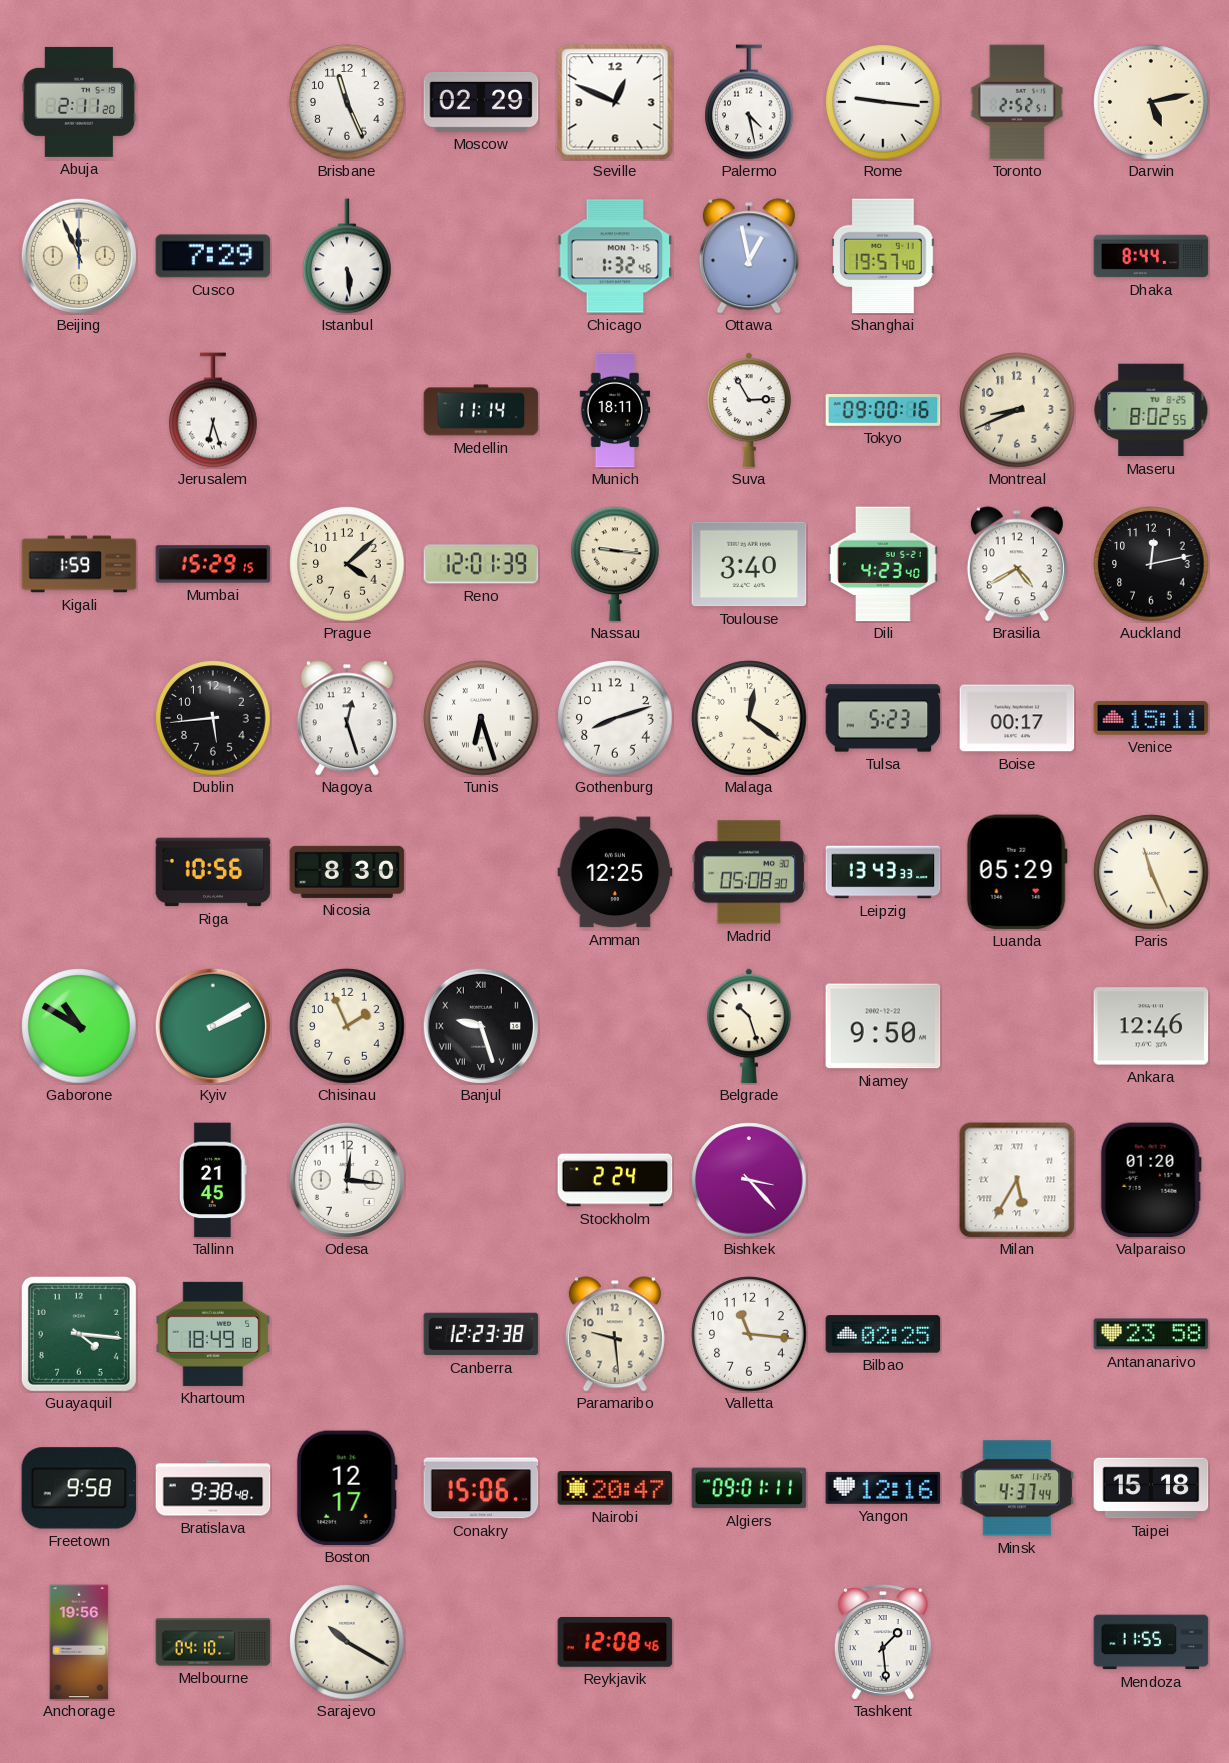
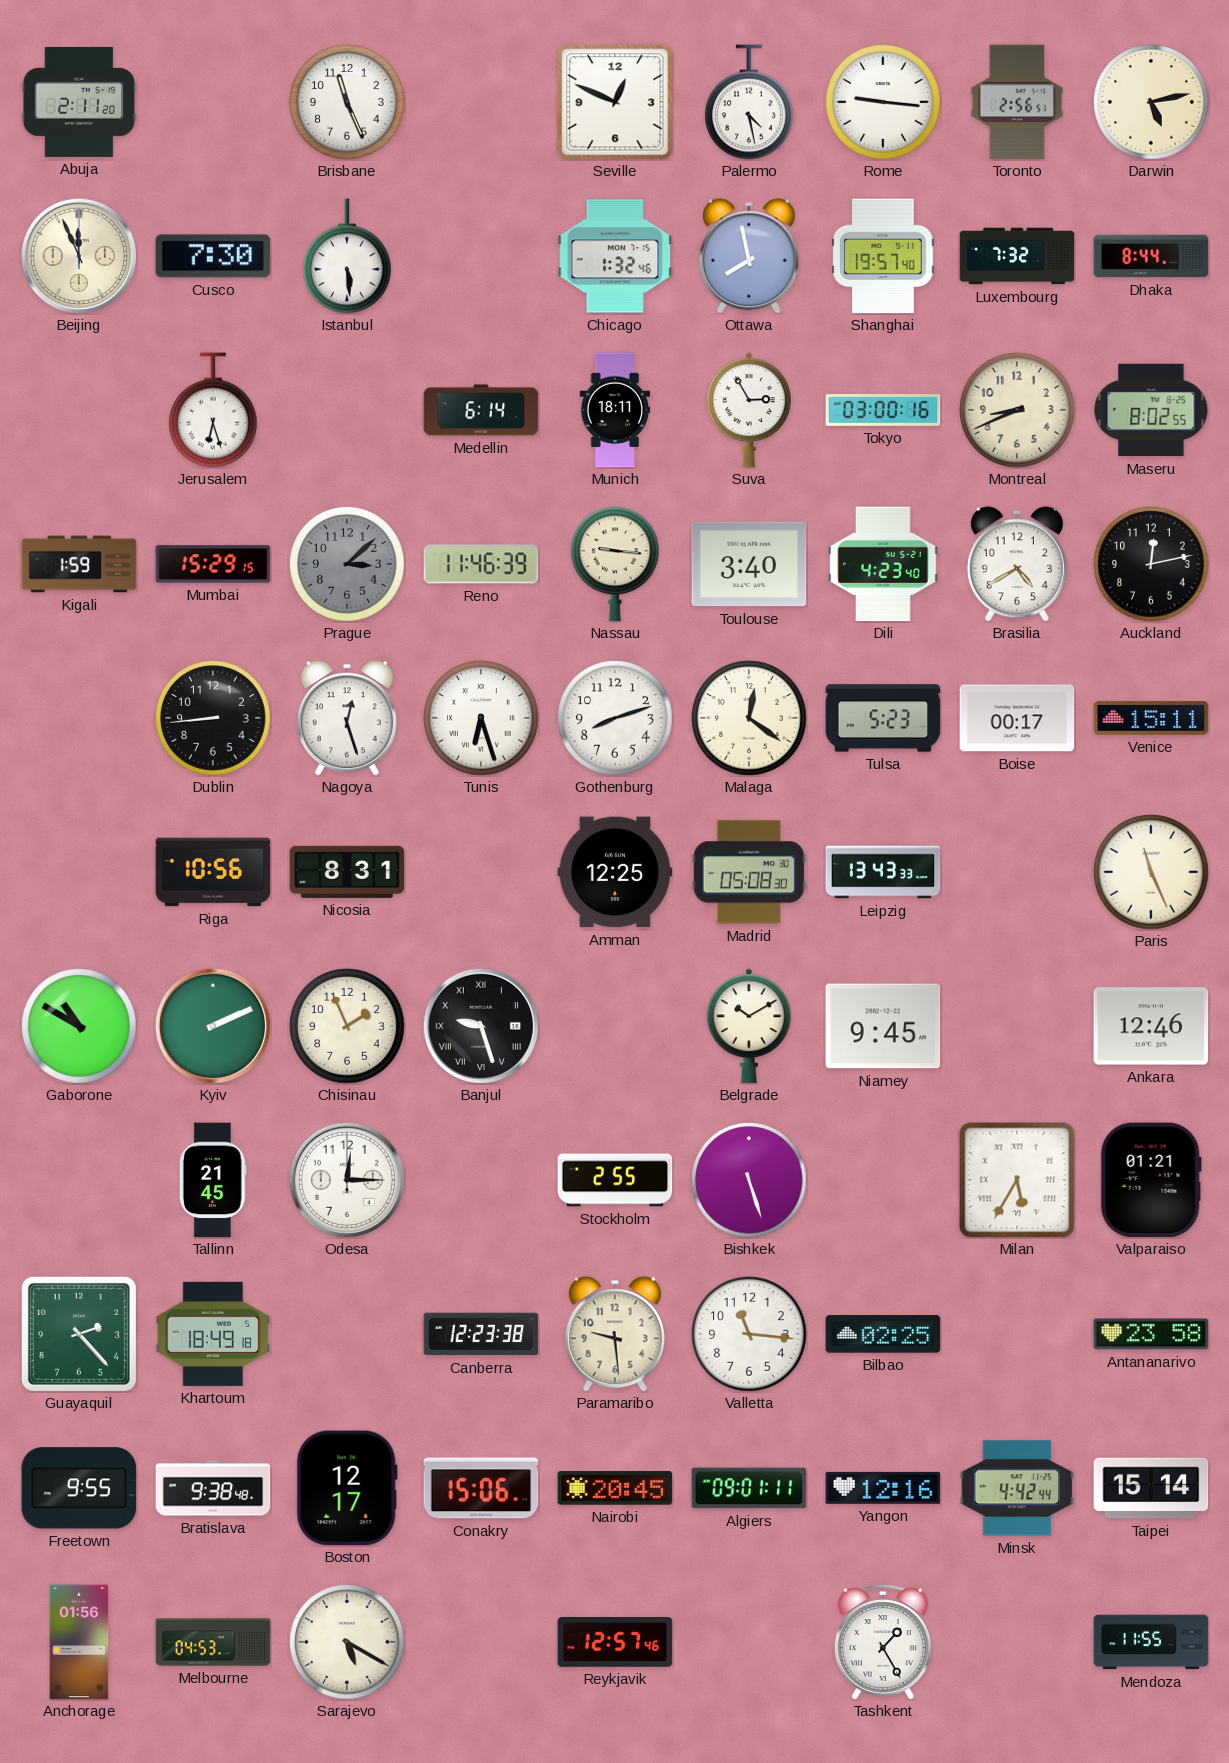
Moscow: 02:29 -> none (481, 102)
Toronto: 2:52 -> 2:56 (1017, 102)
Cusco: 7:29 -> 7:30 (213, 256)
Ottawa: 12:58 -> 7:58 (749, 256)
Luxembourg: none -> 7:32 (1017, 256)
Medellin: 11:14 -> 6:14 (481, 410)
Tokyo: 09:00 -> 03:00 (883, 411)
Prague: 4:08 -> 3:08 (347, 564)
Prague dial: cream -> grey (347, 564)
Reno: 12:01 -> 11:46 (481, 564)
Dublin: 5:44 -> 8:44 (213, 718)
Nicosia: 8:30 -> 8:31 (347, 872)
Luanda: 05:29 -> none (1017, 872)
Kyiv: 2:10 -> 2:11 (213, 1026)
Belgrade: 10:27 -> 10:10 (749, 1026)
Niamey: 9:50 -> 9:45 (883, 1026)
Odesa: 12:16 -> 12:15 (347, 1180)
Stockholm: 2:24 -> 2:55 (615, 1180)
Bishkek: 3:23 -> 5:27 (749, 1180)
Valparaiso: 01:20 -> 01:21 (1151, 1180)
Guayaquil: 4:16 -> 2:23 (79, 1334)
Freetown: 9:58 -> 9:55 (79, 1488)
Nairobi: 20:47 -> 20:45 (615, 1488)
Minsk: 4:37 -> 4:42 (1017, 1488)
Taipei: 15:18 -> 15:14 (1151, 1488)
Anchorage: 19:56 -> 01:56 (79, 1642)
Melbourne: 04:10 -> 04:53 (213, 1642)
Sarajevo: 10:20 -> 5:20 (347, 1642)
Reykjavik: 12:08 -> 12:57 (615, 1643)
Tashkent: 1:29 -> 1:25 (883, 1642)
